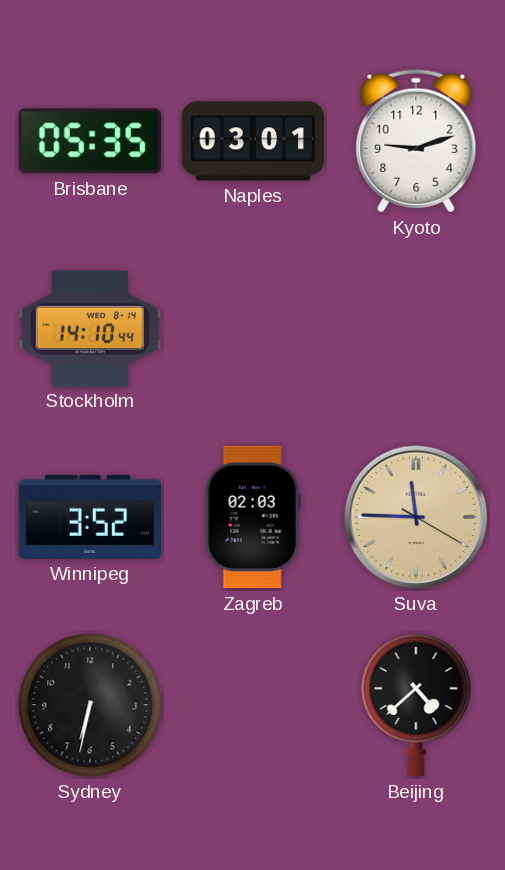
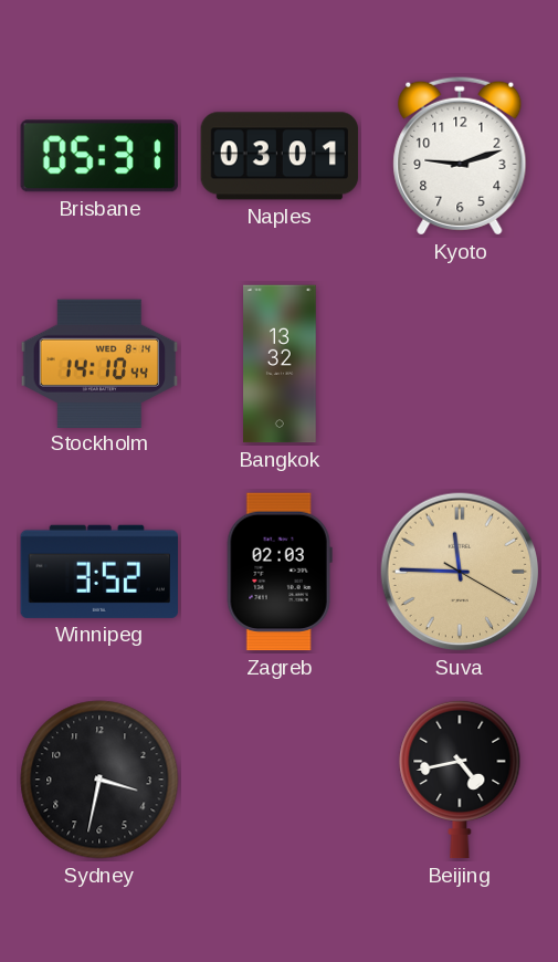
Brisbane: 05:35 -> 05:31 (99, 156)
Bangkok: none -> 13:32 (280, 364)
Sydney: 6:32 -> 3:32 (99, 780)
Beijing: 4:38 -> 4:43 (460, 780)
